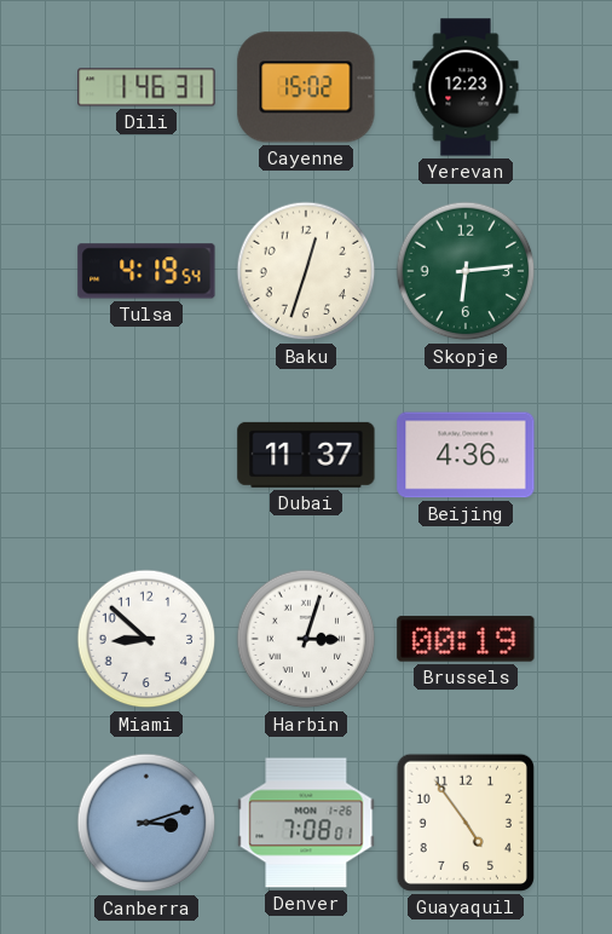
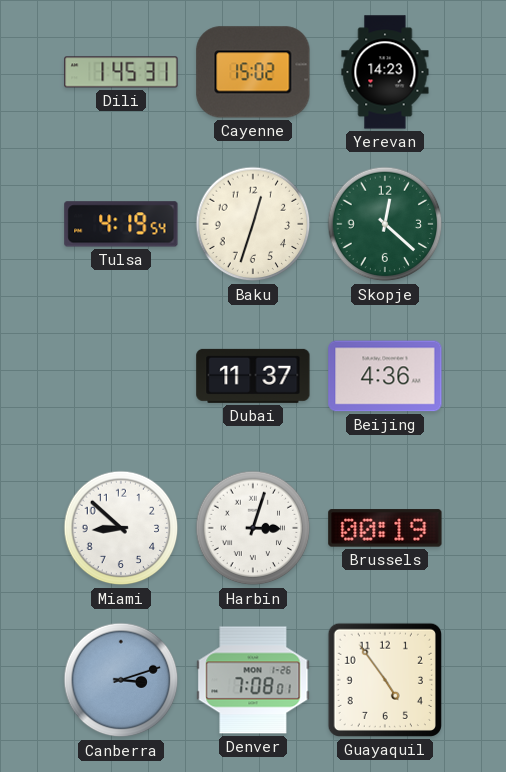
Dili: 1:46 -> 1:45 (121, 72)
Yerevan: 12:23 -> 14:23 (385, 72)
Skopje: 6:14 -> 12:22 (385, 224)
